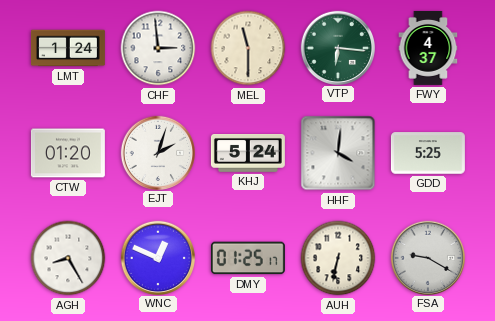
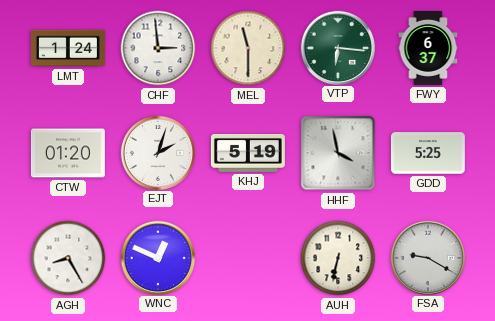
FWY: 4:37 -> 6:37 (428, 48)
KHJ: 5:24 -> 5:19 (248, 154)
HHF: 4:01 -> 3:58 (338, 153)
DMY: 01:25 -> none (248, 258)
